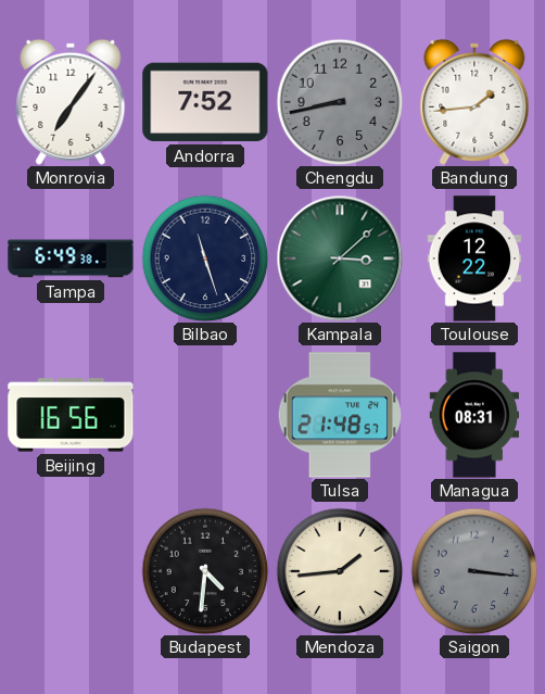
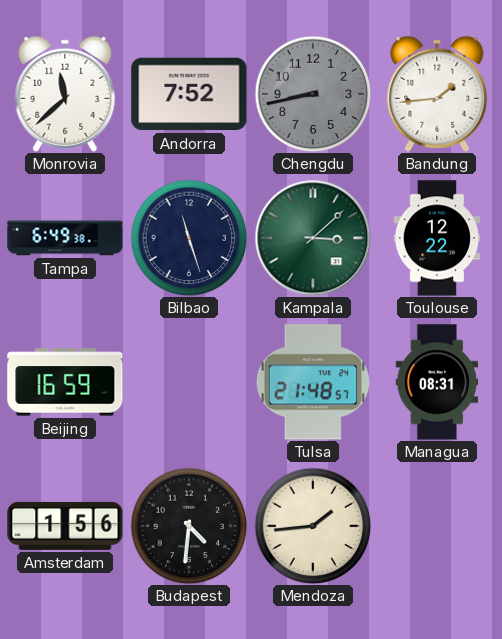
Monrovia: 7:06 -> 11:38 (65, 94)
Beijing: 16:56 -> 16:59 (65, 382)
Amsterdam: none -> 1:56 (65, 526)
Saigon: 3:16 -> none (474, 571)
